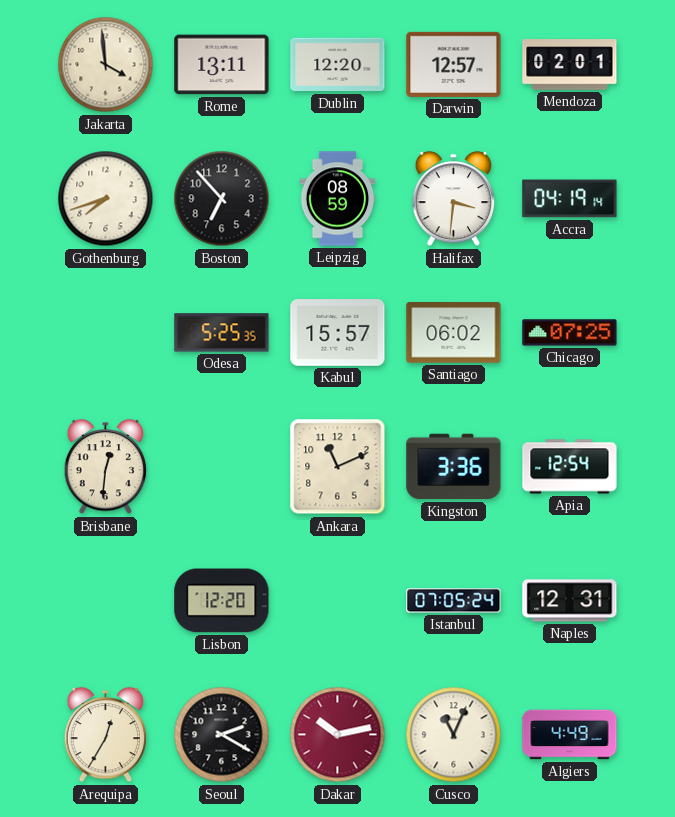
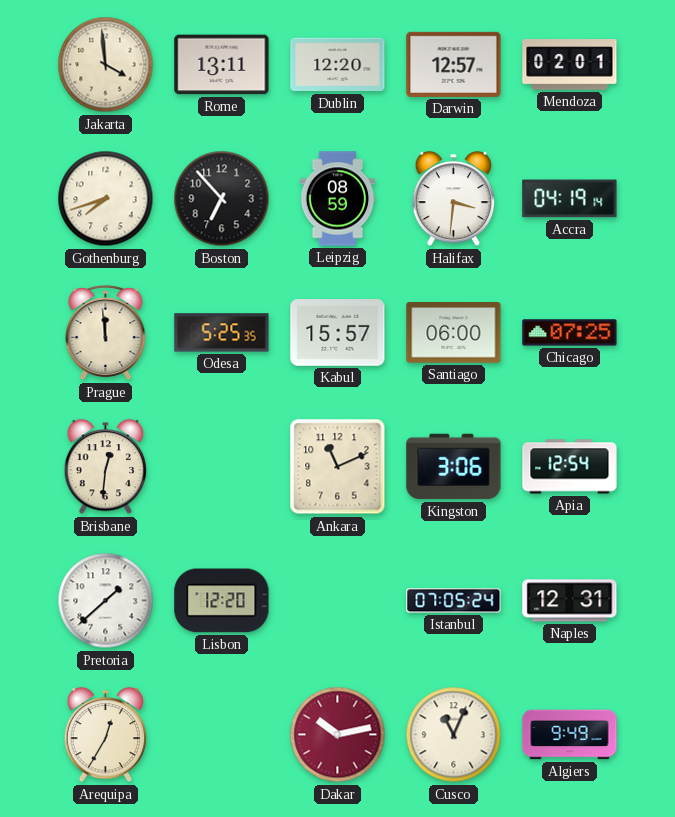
Prague: none -> 11:59 (106, 334)
Santiago: 06:02 -> 06:00 (454, 333)
Kingston: 3:36 -> 3:06 (454, 467)
Pretoria: none -> 1:38 (106, 601)
Seoul: 2:20 -> none (222, 735)
Algiers: 4:49 -> 9:49 (570, 735)
